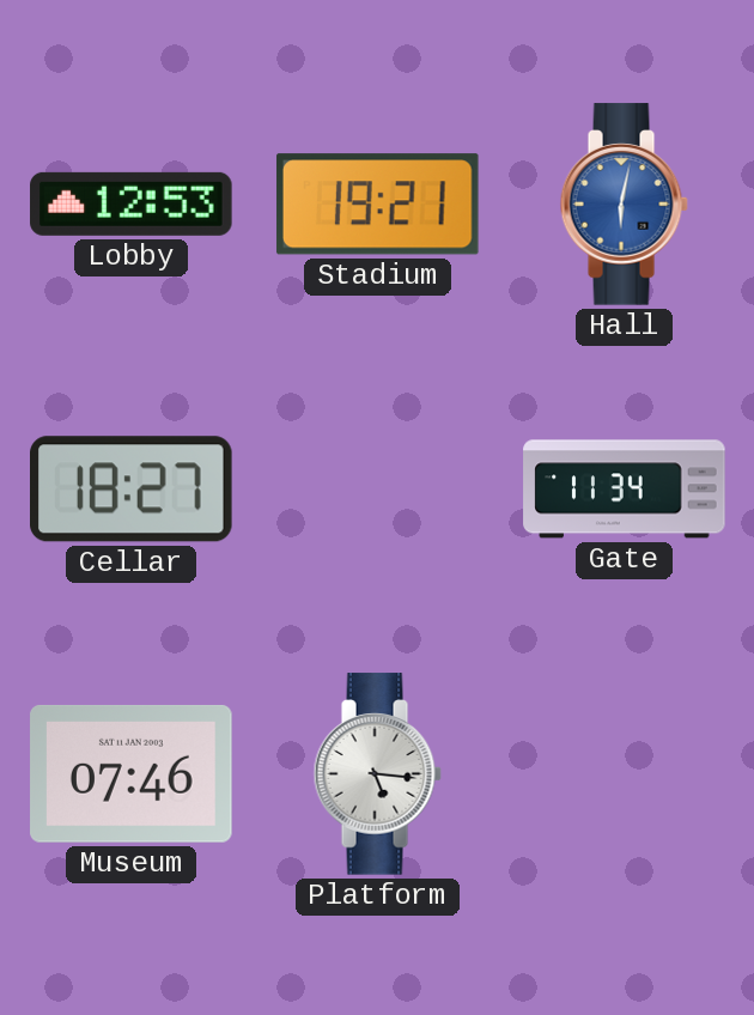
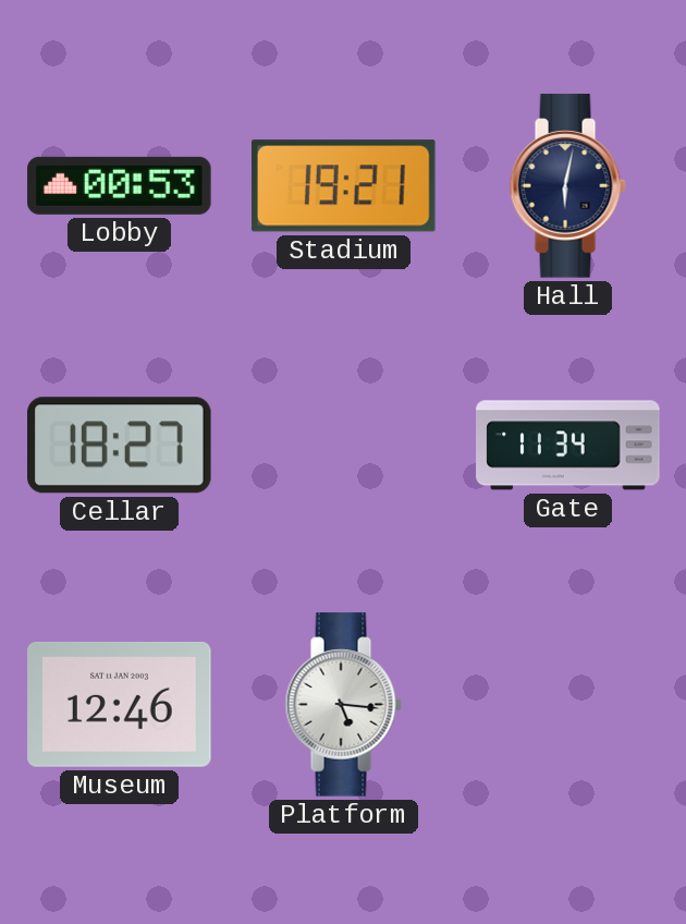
Lobby: 12:53 -> 00:53 (120, 185)
Hall dial: blue -> navy (567, 186)
Museum: 07:46 -> 12:46 (120, 704)
